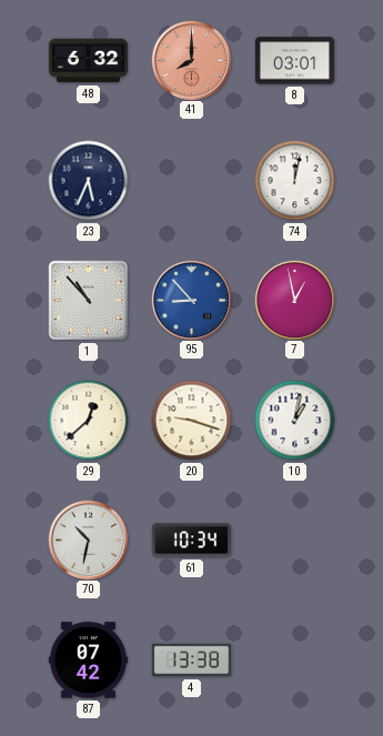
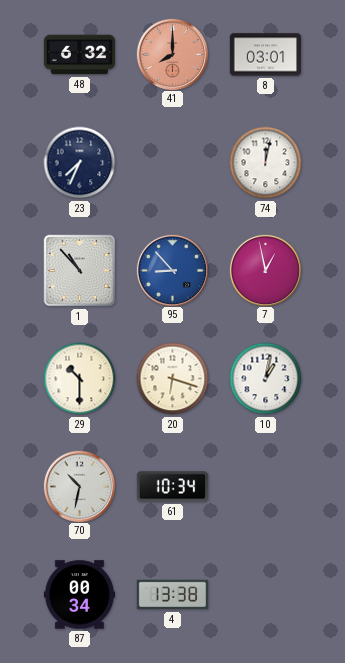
23: 5:34 -> 7:34 (80, 163)
29: 12:38 -> 10:30 (80, 379)
20: 9:18 -> 6:18 (173, 379)
87: 07:42 -> 00:34 (79, 595)
